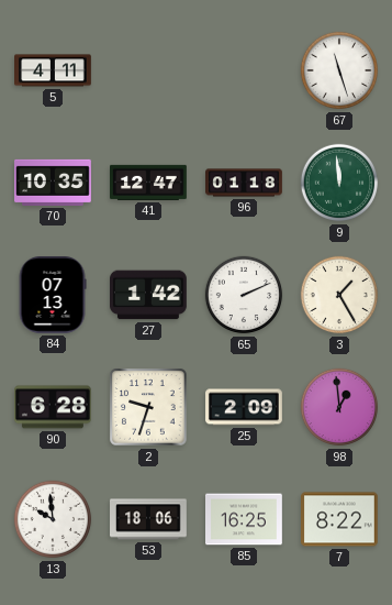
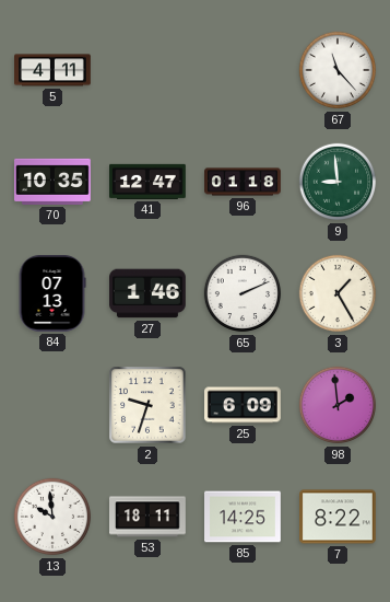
67: 11:27 -> 11:23 (338, 70)
9: 11:59 -> 8:59 (338, 182)
27: 1:42 -> 1:46 (149, 293)
90: 6:28 -> none (54, 407)
25: 2:09 -> 6:09 (244, 405)
98: 12:59 -> 1:59 (338, 405)
53: 18:06 -> 18:11 (149, 517)
85: 16:25 -> 14:25 (244, 517)
